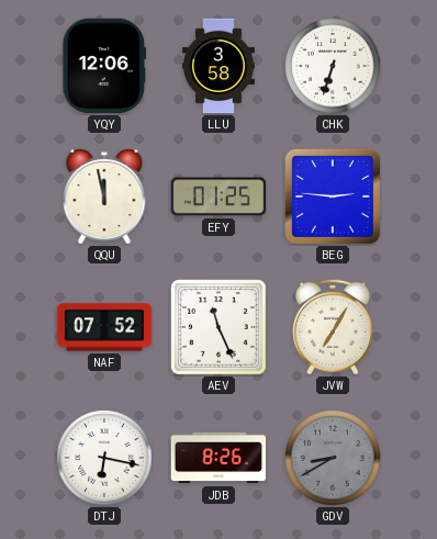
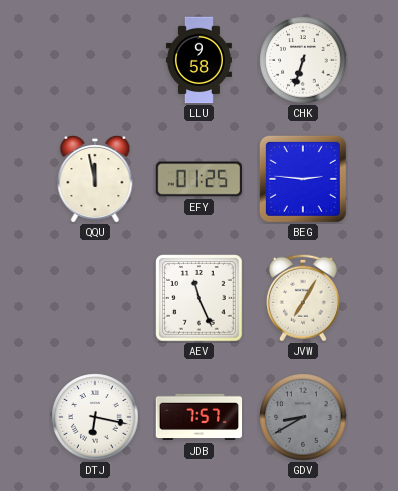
YQY: 12:06 -> none (104, 66)
LLU: 3:58 -> 9:58 (199, 60)
NAF: 07:52 -> none (104, 327)
JDB: 8:26 -> 7:57 (199, 417)
